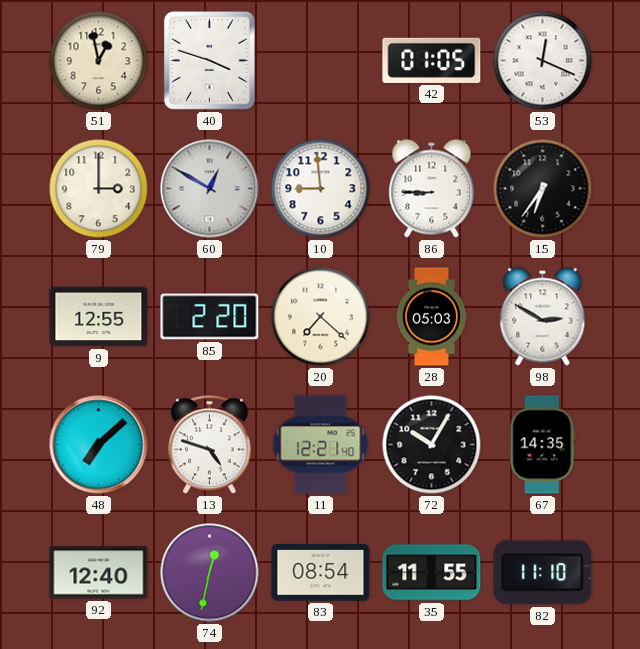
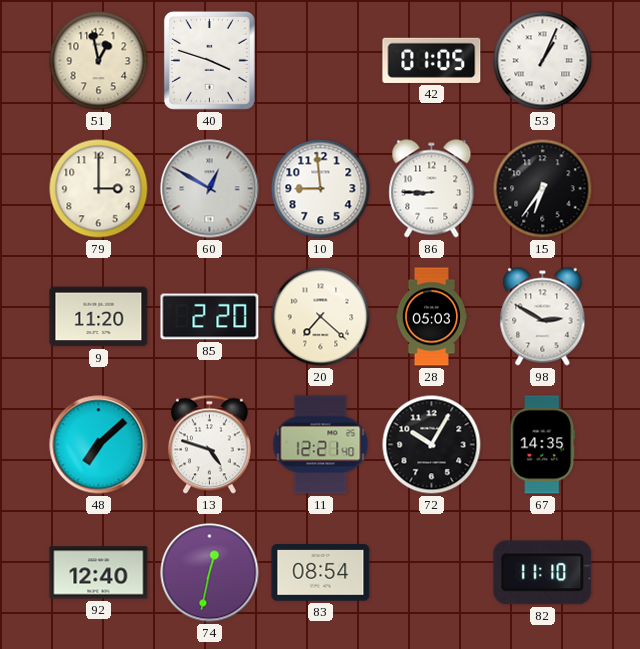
53: 12:19 -> 1:04 (543, 61)
9: 12:55 -> 11:20 (99, 317)
35: 11:55 -> none (432, 573)
